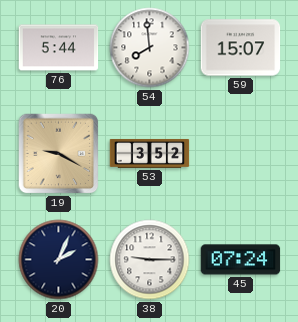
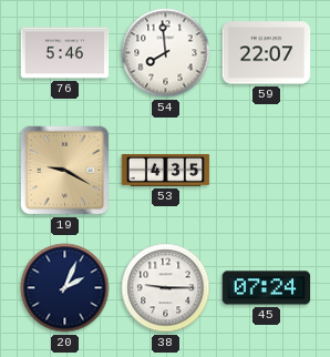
76: 5:44 -> 5:46 (65, 53)
59: 15:07 -> 22:07 (267, 53)
53: 3:52 -> 4:35 (166, 170)
